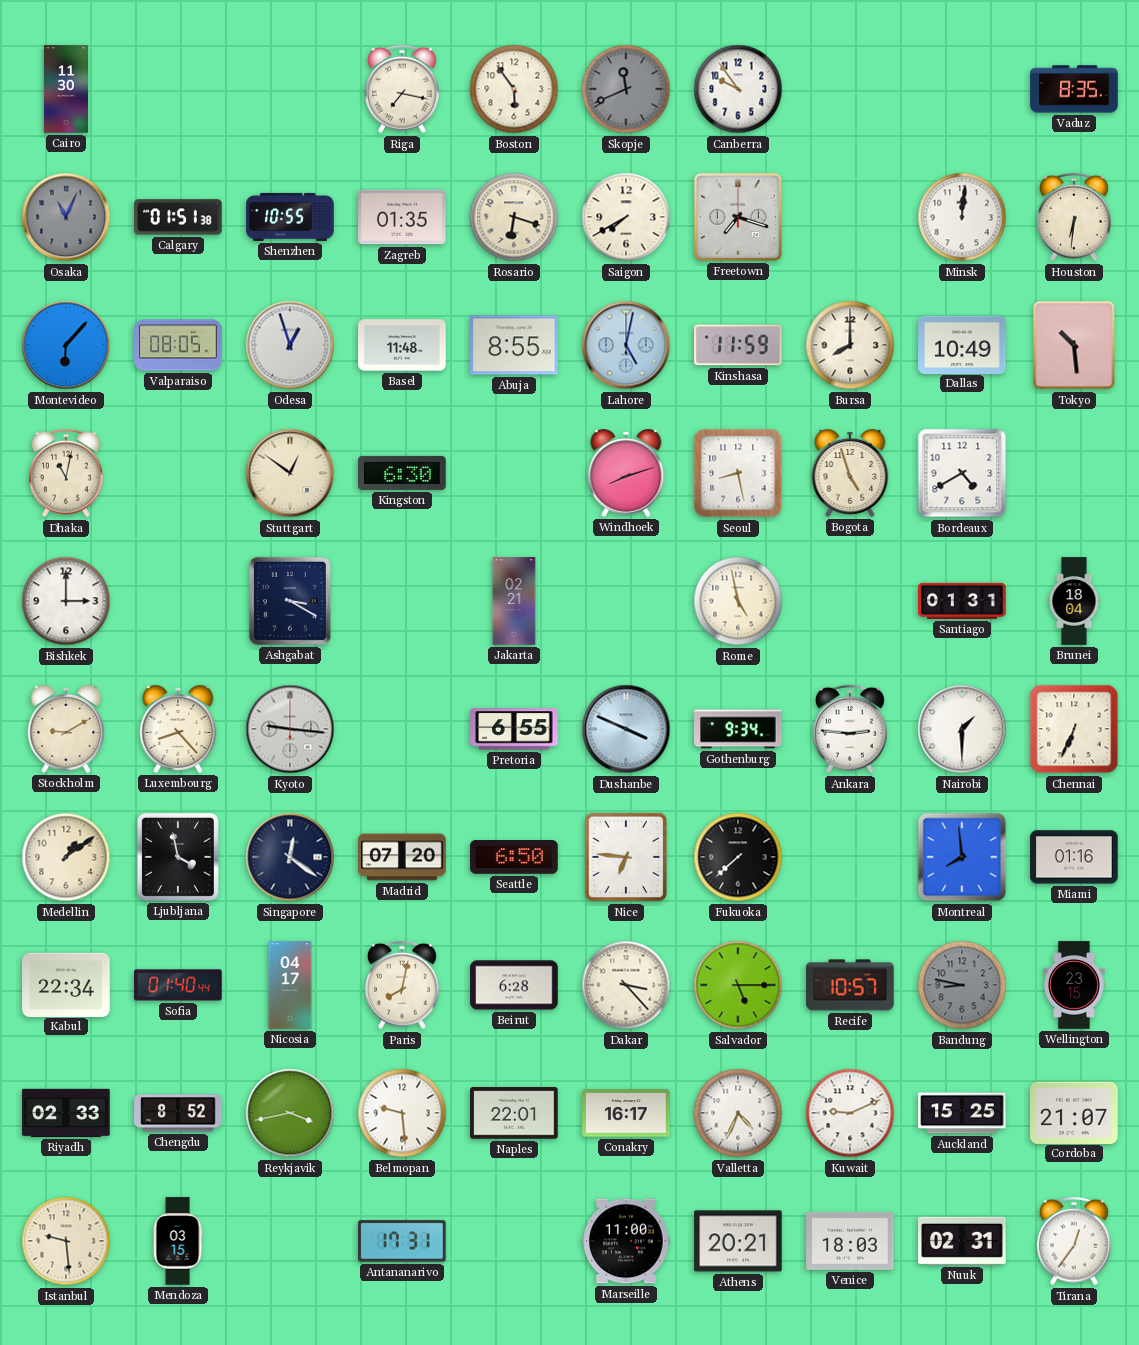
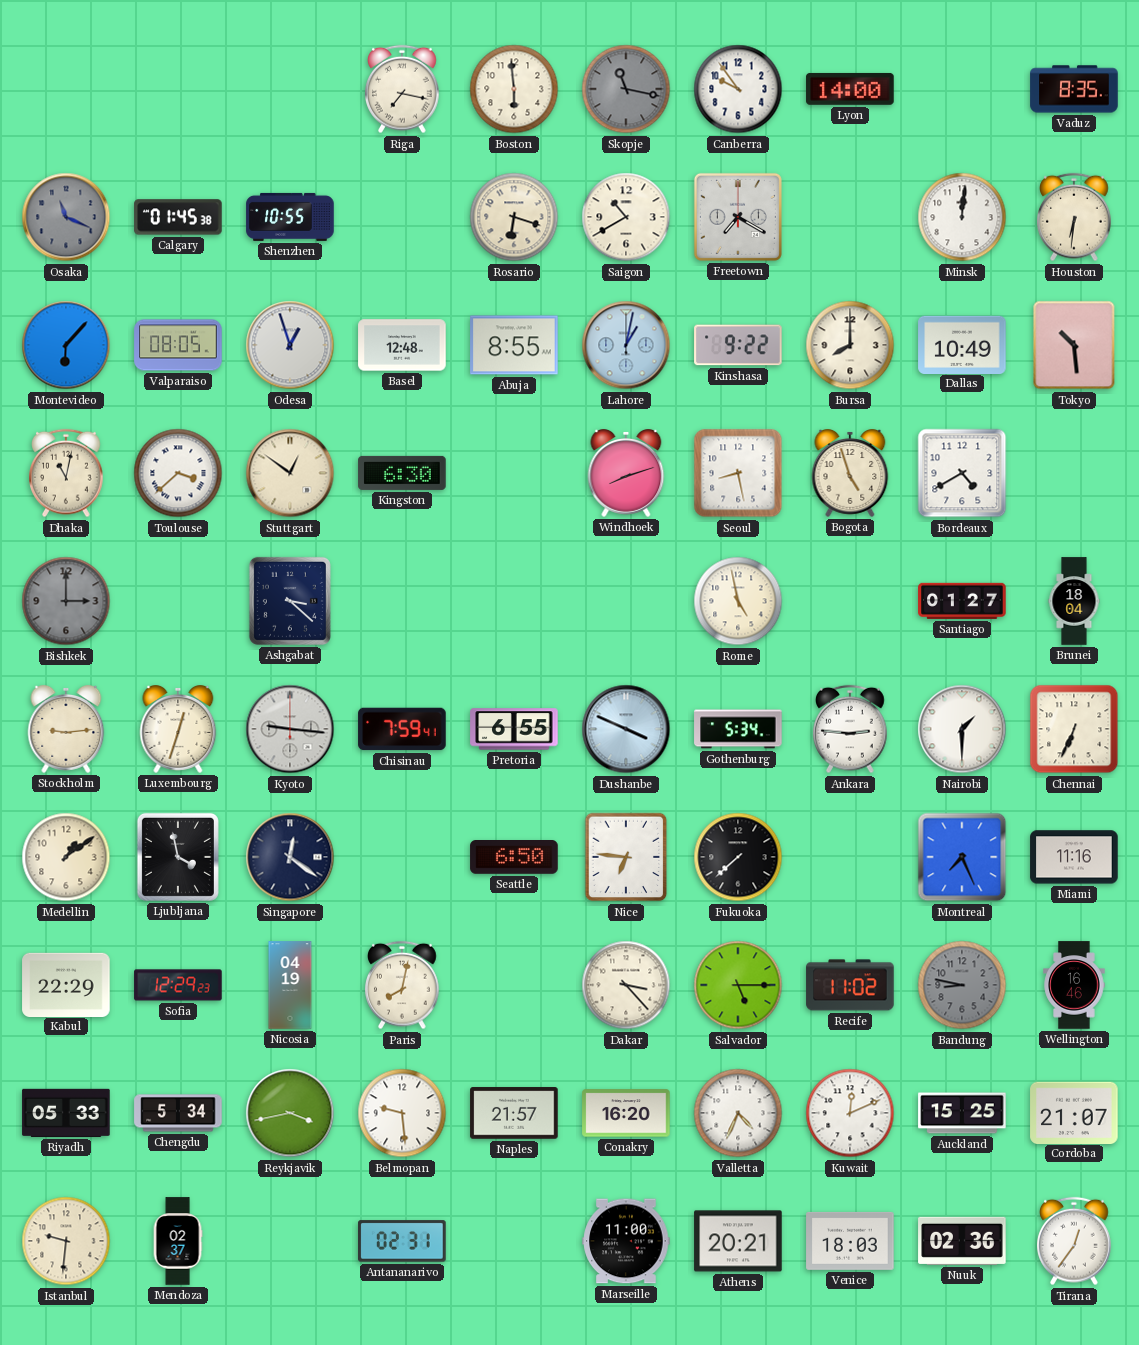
Cairo: 11:30 -> none (65, 89)
Boston: 5:54 -> 5:59 (514, 89)
Skopje: 11:41 -> 11:17 (626, 89)
Lyon: none -> 14:00 (850, 89)
Osaka: 11:04 -> 11:19 (66, 217)
Calgary: 01:51 -> 01:45 (178, 217)
Zagreb: 01:35 -> none (402, 217)
Saigon: 7:40 -> 10:40 (626, 217)
Freetown: 7:18 -> 7:20 (738, 217)
Basel: 11:48 -> 12:48 (402, 345)
Lahore: 5:02 -> 1:02 (626, 345)
Kinshasa: 11:59 -> 9:22 (738, 345)
Toulouse: none -> 3:38 (178, 473)
Bishkek dial: white -> grey (66, 601)
Ashgabat: 3:20 -> 3:22 (290, 601)
Jakarta: 02:21 -> none (514, 601)
Santiago: 01:31 -> 01:27 (962, 601)
Stockholm: 9:10 -> 9:14 (66, 730)
Luxembourg: 8:23 -> 12:33 (178, 730)
Chisinau: none -> 7:59 (402, 729)
Gothenburg: 9:34 -> 5:34 (738, 729)
Madrid: 07:20 -> none (402, 857)
Montreal: 7:59 -> 7:26 (962, 857)
Miami: 01:16 -> 11:16 (1074, 857)
Kabul: 22:34 -> 22:29 (66, 984)
Sofia: 01:40 -> 12:29 (178, 985)
Nicosia: 04:17 -> 04:19 (290, 985)
Beirut: 6:28 -> none (514, 985)
Recife: 10:57 -> 11:02 (850, 985)
Wellington: 23:15 -> 16:46 (1074, 985)
Riyadh: 02:33 -> 05:33 (66, 1113)
Chengdu: 8:52 -> 5:34 (178, 1113)
Naples: 22:01 -> 21:57 (514, 1113)
Conakry: 16:17 -> 16:20 (626, 1113)
Kuwait: 9:11 -> 12:11 (850, 1113)
Istanbul: 9:29 -> 9:31 (66, 1241)
Mendoza: 03:15 -> 02:37 (178, 1241)
Antananarivo: 17:31 -> 02:31 (402, 1241)
Nuuk: 02:31 -> 02:36 (962, 1241)
